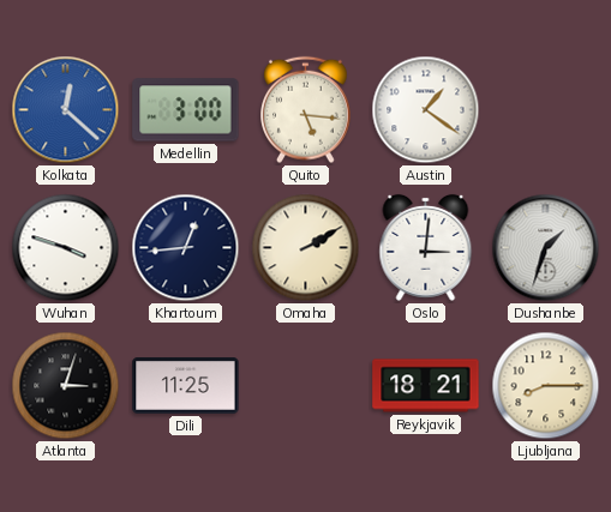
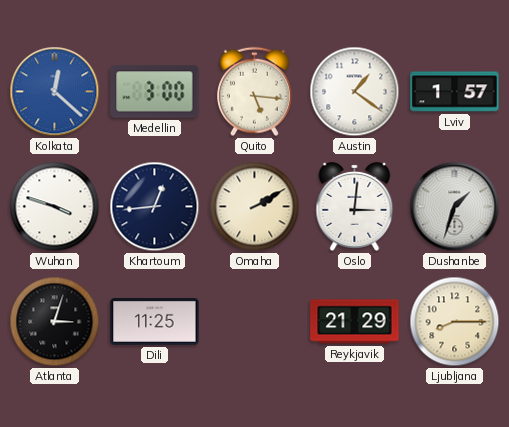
Lviv: none -> 1:57 (455, 92)
Reykjavik: 18:21 -> 21:29 (355, 322)
